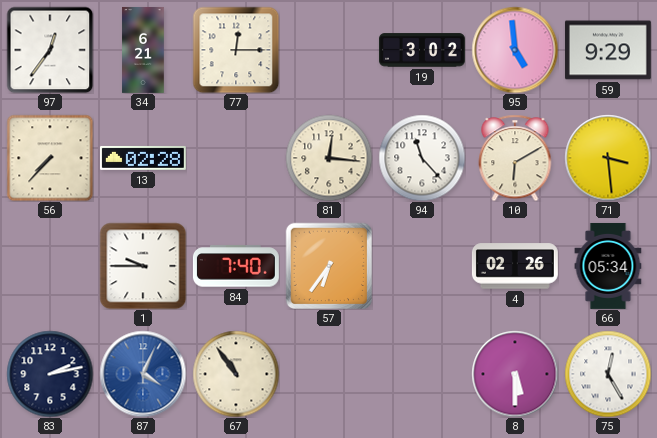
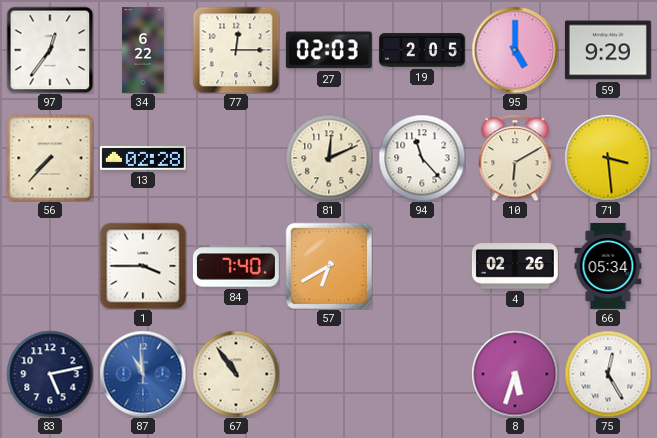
34: 6:21 -> 6:22 (143, 50)
27: none -> 02:03 (329, 50)
19: 3:02 -> 2:05 (422, 50)
95: 4:59 -> 5:00 (515, 50)
81: 12:16 -> 12:11 (329, 158)
1: 9:45 -> 3:45 (143, 266)
57: 6:36 -> 6:40 (329, 266)
83: 2:13 -> 5:13 (50, 374)
87: 4:04 -> 10:59 (143, 374)
8: 5:30 -> 5:33 (515, 374)
